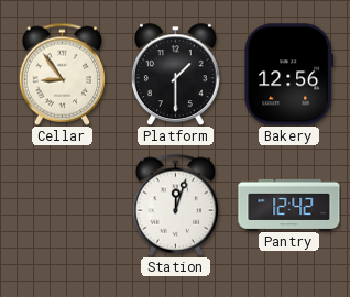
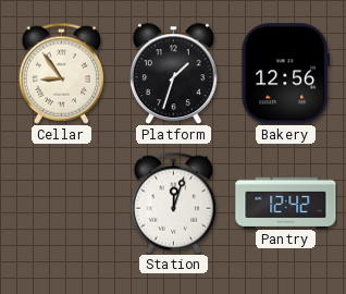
Platform: 1:30 -> 1:33 (174, 73)
